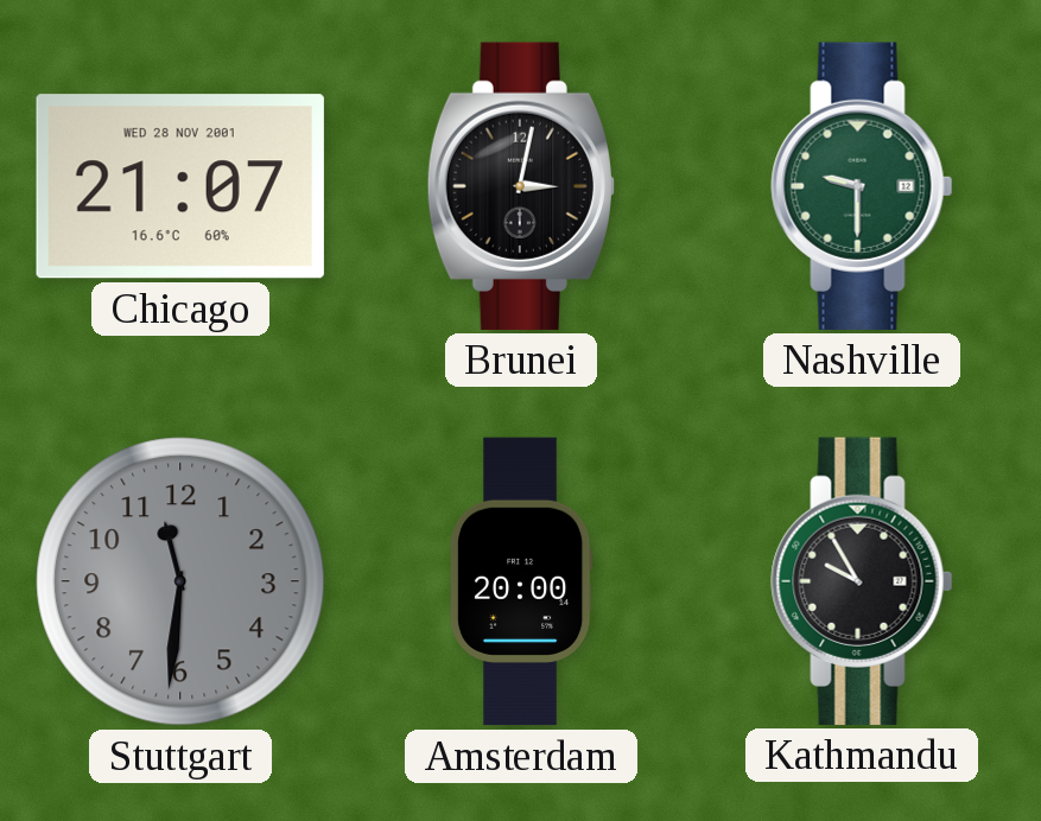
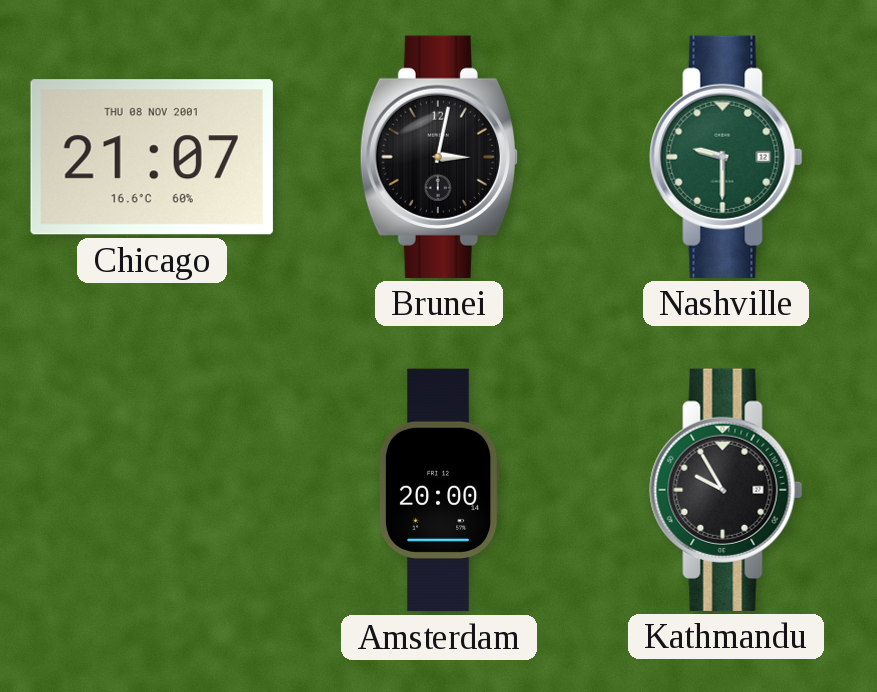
Chicago date: WED 28 NOV 2001 -> THU 08 NOV 2001 (152, 157)
Stuttgart: 11:31 -> none (180, 581)
